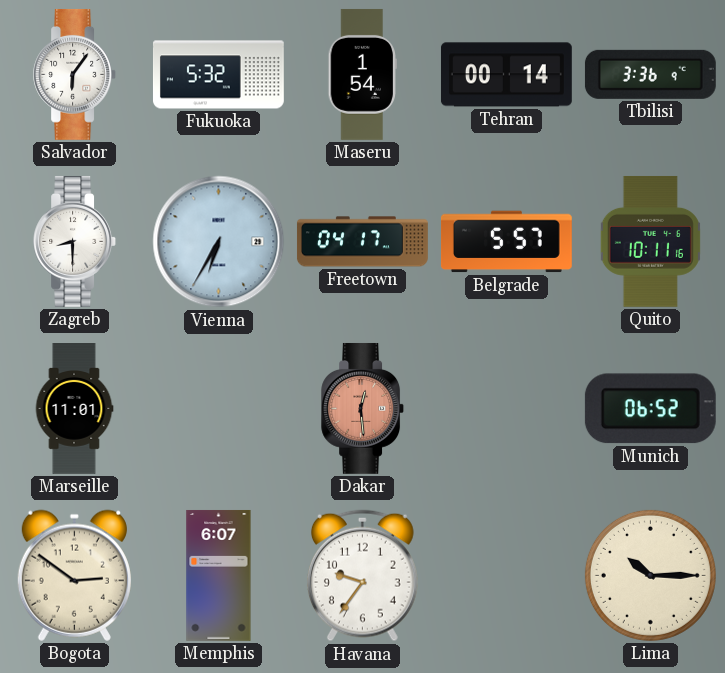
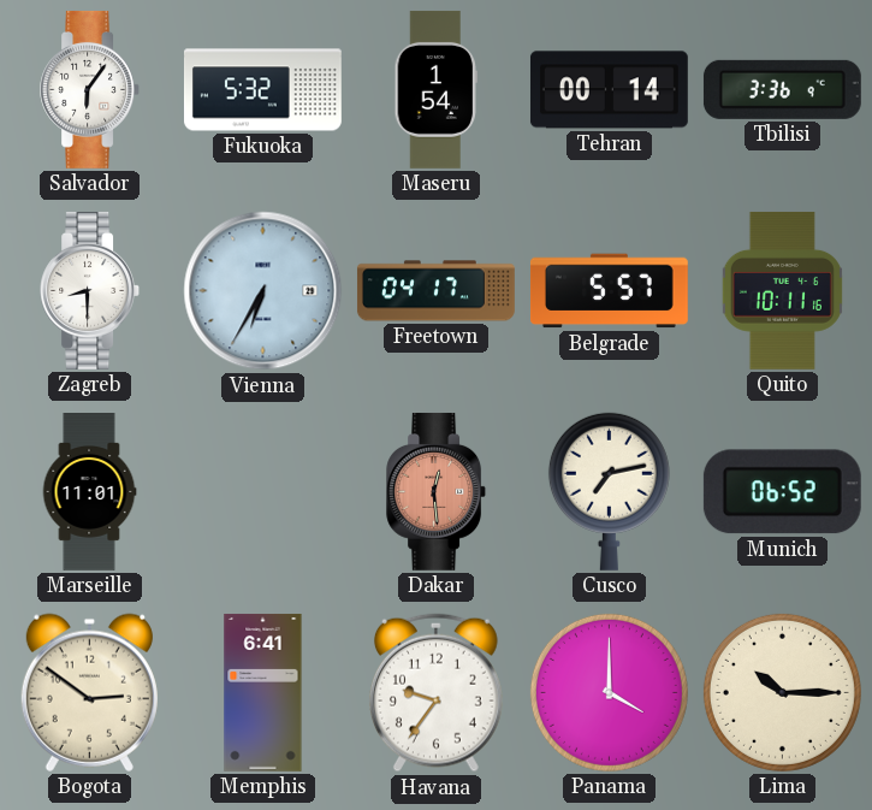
Cusco: none -> 7:13 (609, 491)
Memphis: 6:07 -> 6:41 (263, 692)
Panama: none -> 4:00 (609, 692)
